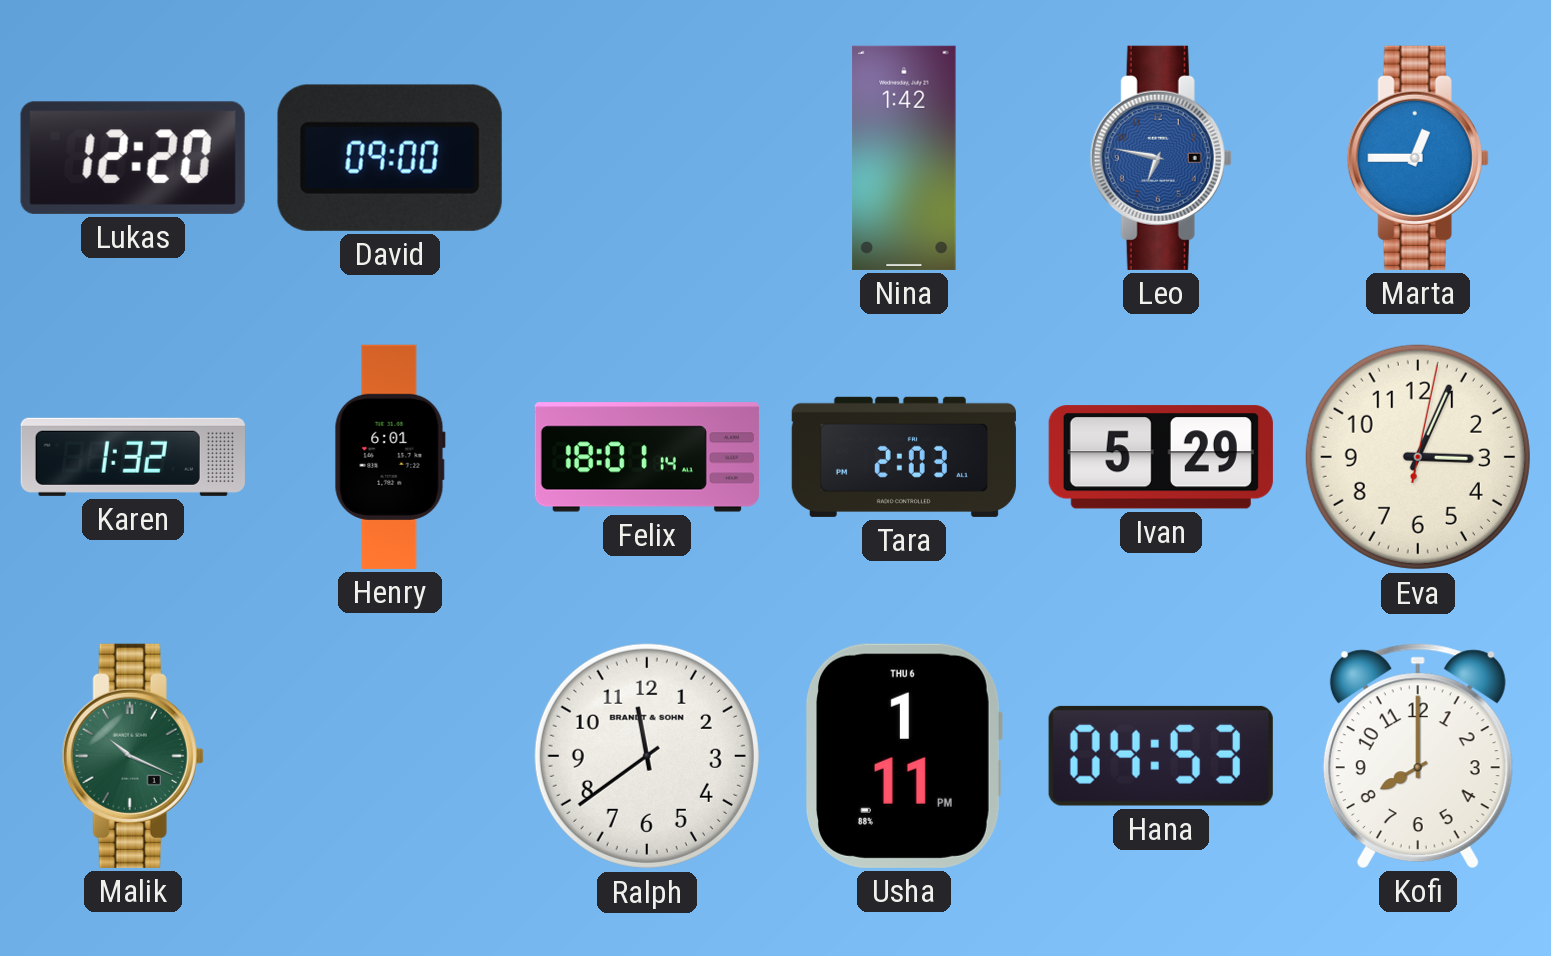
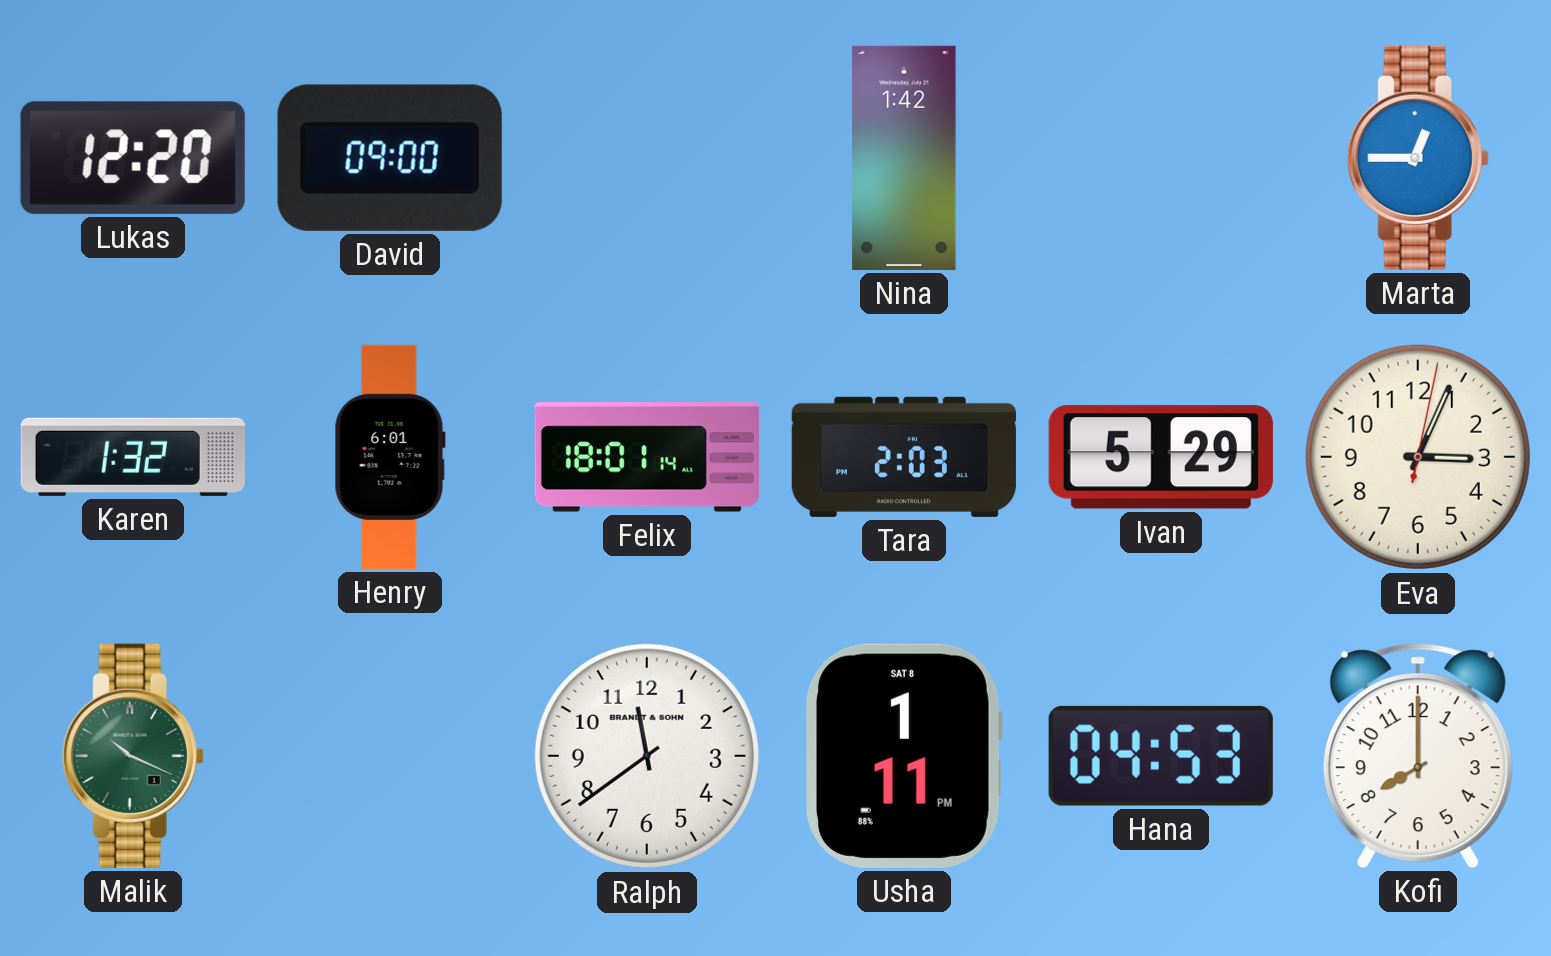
Leo: 6:47 -> none (1161, 158)
Usha date: THU 6 -> SAT 8 (904, 756)
